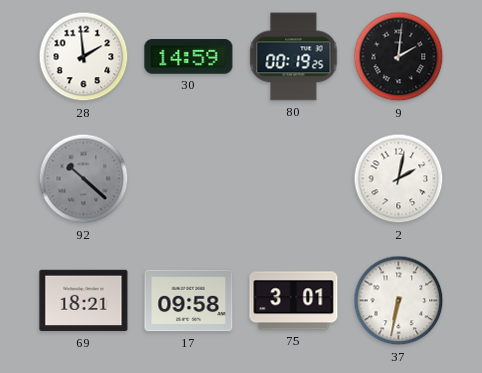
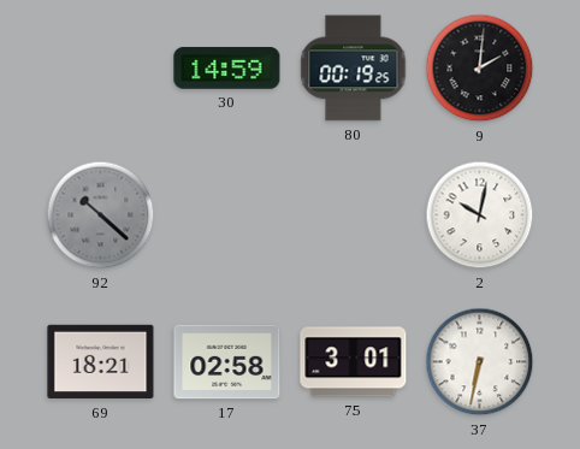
28: 1:59 -> none (84, 57)
2: 2:02 -> 10:02 (480, 215)
17: 09:58 -> 02:58 (227, 362)
